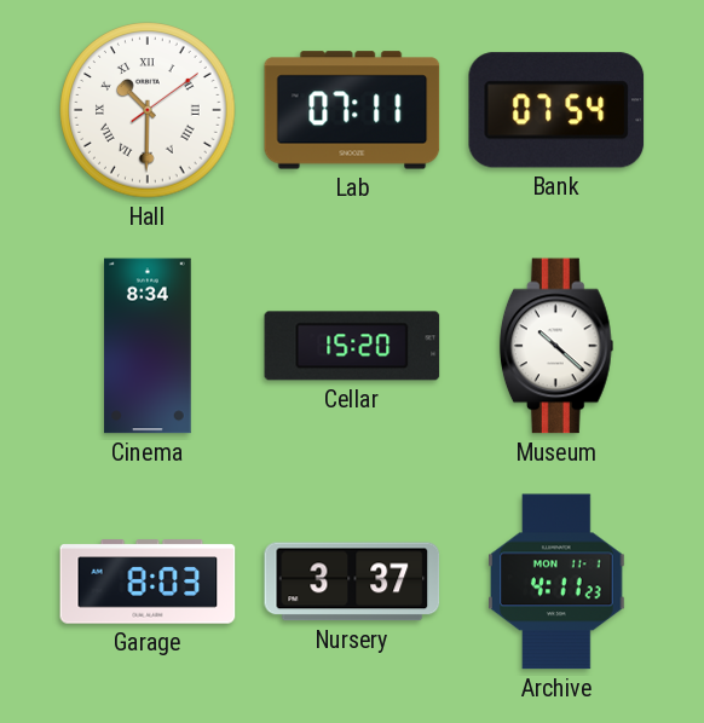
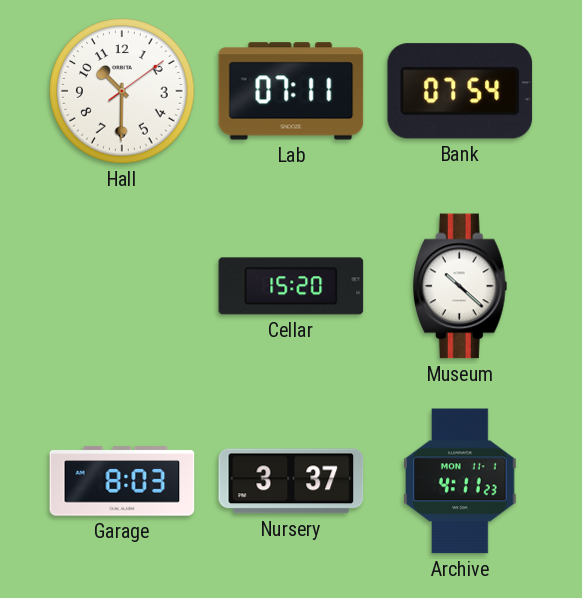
Hall numerals: Roman -> Arabic (122, 91)
Cinema: 8:34 -> none (148, 346)
